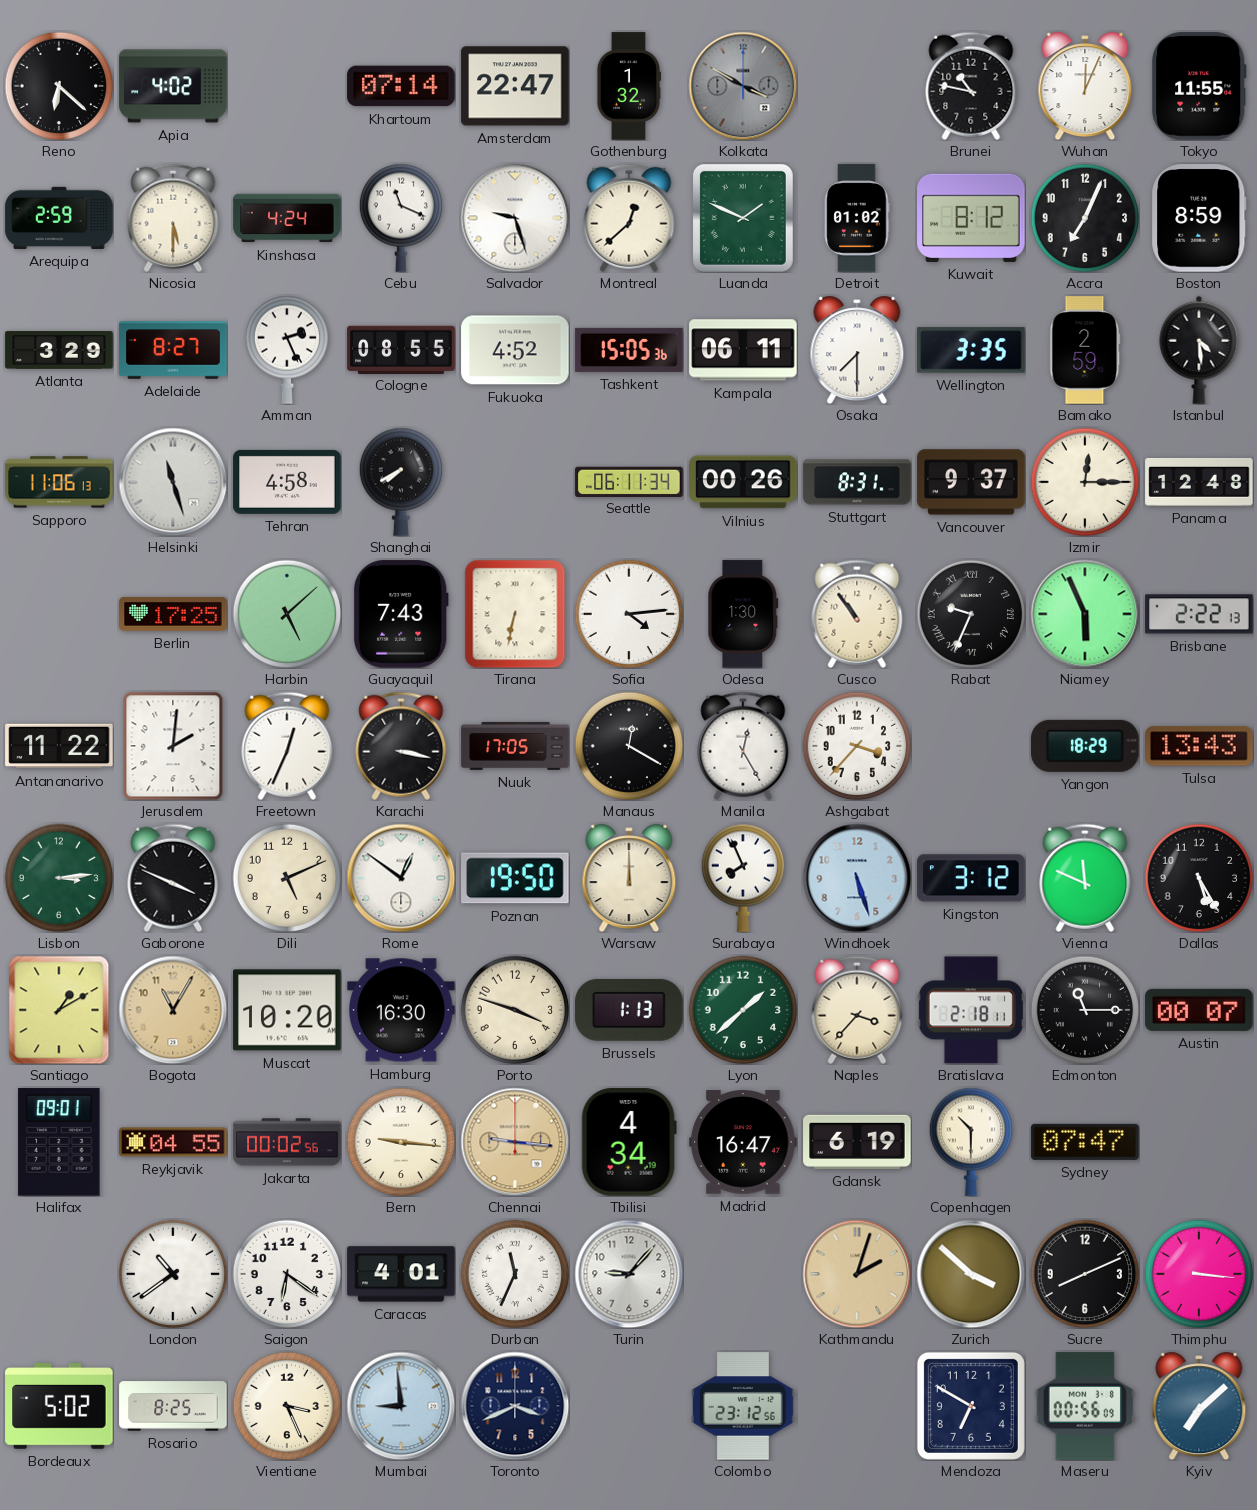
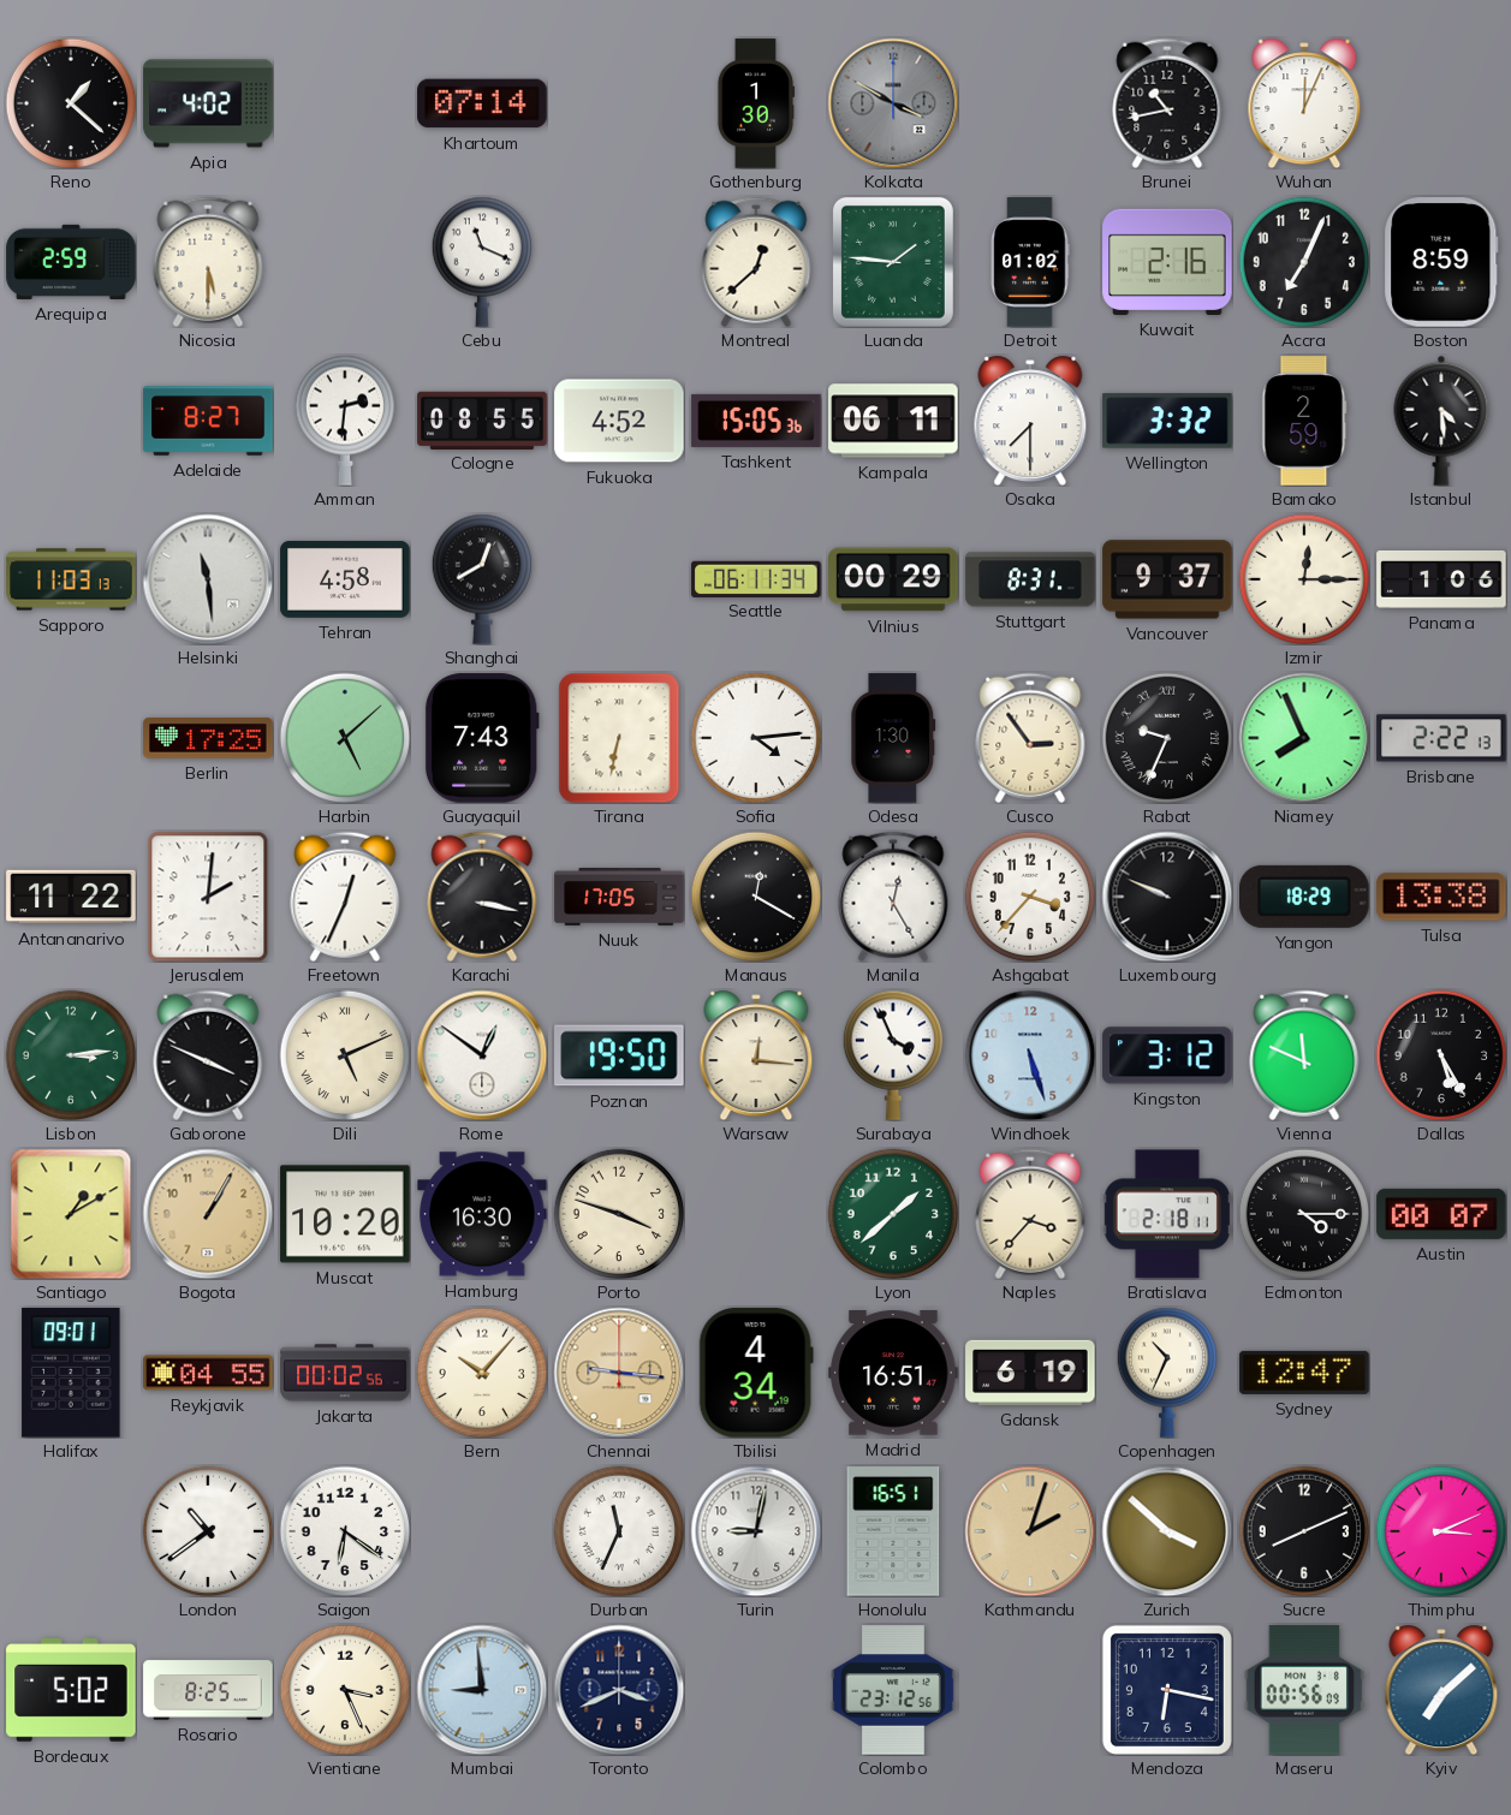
Reno: 6:22 -> 1:22 (71, 103)
Amsterdam: 22:47 -> none (515, 86)
Gothenburg: 1:32 -> 1:30 (755, 103)
Brunei: 10:47 -> 10:43 (1167, 103)
Tokyo: 11:55 -> none (1199, 86)
Kinshasa: 4:24 -> none (287, 218)
Salvador: 9:27 -> none (515, 218)
Luanda: 1:49 -> 1:46 (893, 262)
Kuwait: 8:12 -> 2:16 (1167, 262)
Atlanta: 3:29 -> none (59, 350)
Amman: 2:26 -> 2:31 (344, 421)
Wellington: 3:35 -> 3:32 (1167, 421)
Sapporo: 11:06 -> 11:03 (71, 579)
Helsinki: 11:27 -> 11:29 (208, 579)
Shanghai: 7:40 -> 12:40 (481, 579)
Vilnius: 00:26 -> 00:29 (893, 579)
Panama: 12:48 -> 1:06 (1441, 579)
Cusco: 10:54 -> 2:54 (1030, 738)
Niamey: 5:56 -> 7:56 (1304, 738)
Luxembourg: none -> 9:49 (1167, 897)
Tulsa: 13:43 -> 13:38 (1441, 897)
Dili numerals: Arabic -> Roman (345, 1055)
Warsaw: 12:00 -> 12:16 (756, 1055)
Surabaya: 7:56 -> 3:56 (892, 1055)
Bogota: 11:05 -> 1:05 (208, 1214)
Brussels: 1:13 -> none (629, 1010)
Edmonton: 11:15 -> 4:15 (1304, 1214)
Bern: 9:16 -> 10:07 (482, 1373)
Madrid: 16:47 -> 16:51 (893, 1373)
Copenhagen: 10:30 -> 10:34 (1166, 1373)
Sydney: 07:47 -> 12:47 (1304, 1373)
Caracas: 4:01 -> none (401, 1274)
Turin: 9:07 -> 9:02 (756, 1531)
Honolulu: none -> 16:51 (893, 1531)
Thimphu: 3:16 -> 3:11 (1441, 1531)
Mendoza: 6:50 -> 6:17 (1167, 1690)
